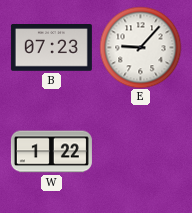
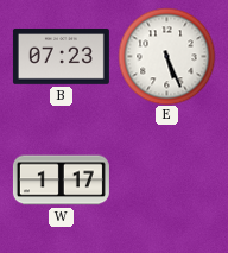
E: 9:07 -> 5:26 (166, 56)
W: 1:22 -> 1:17 (61, 181)
